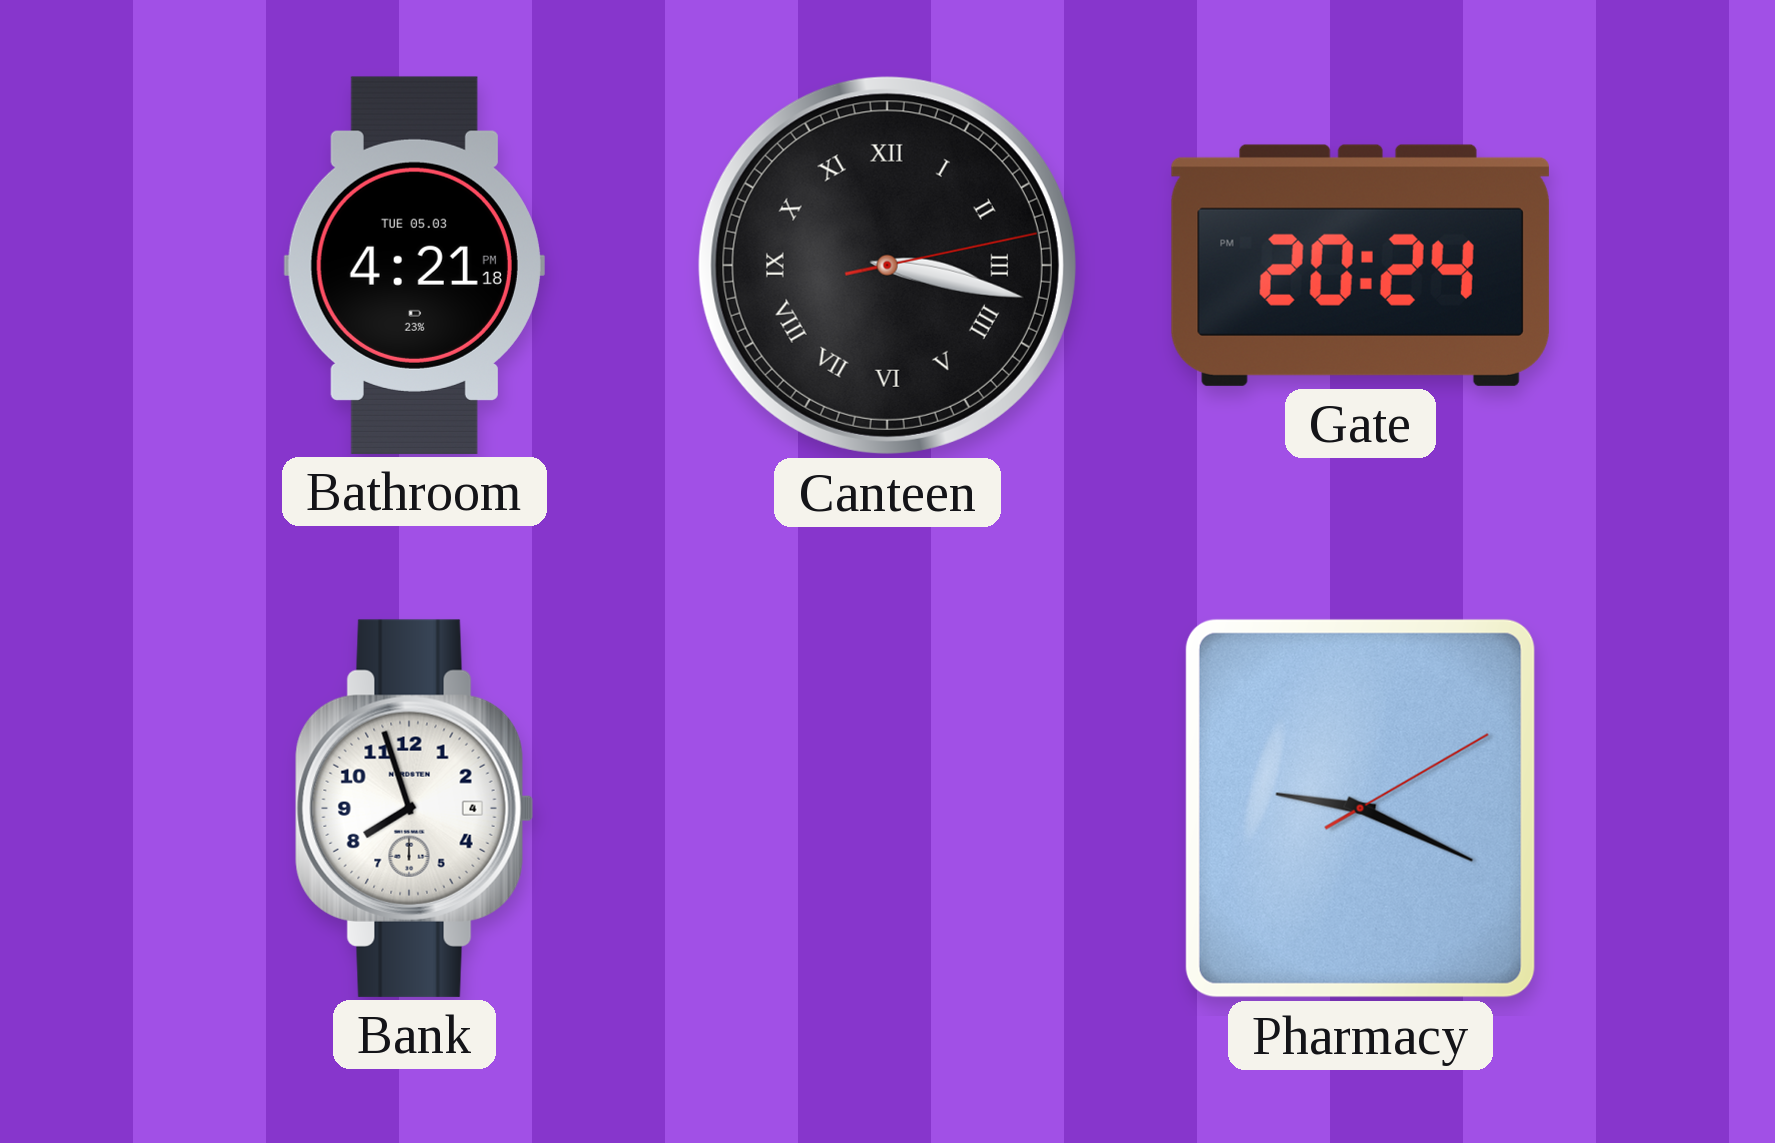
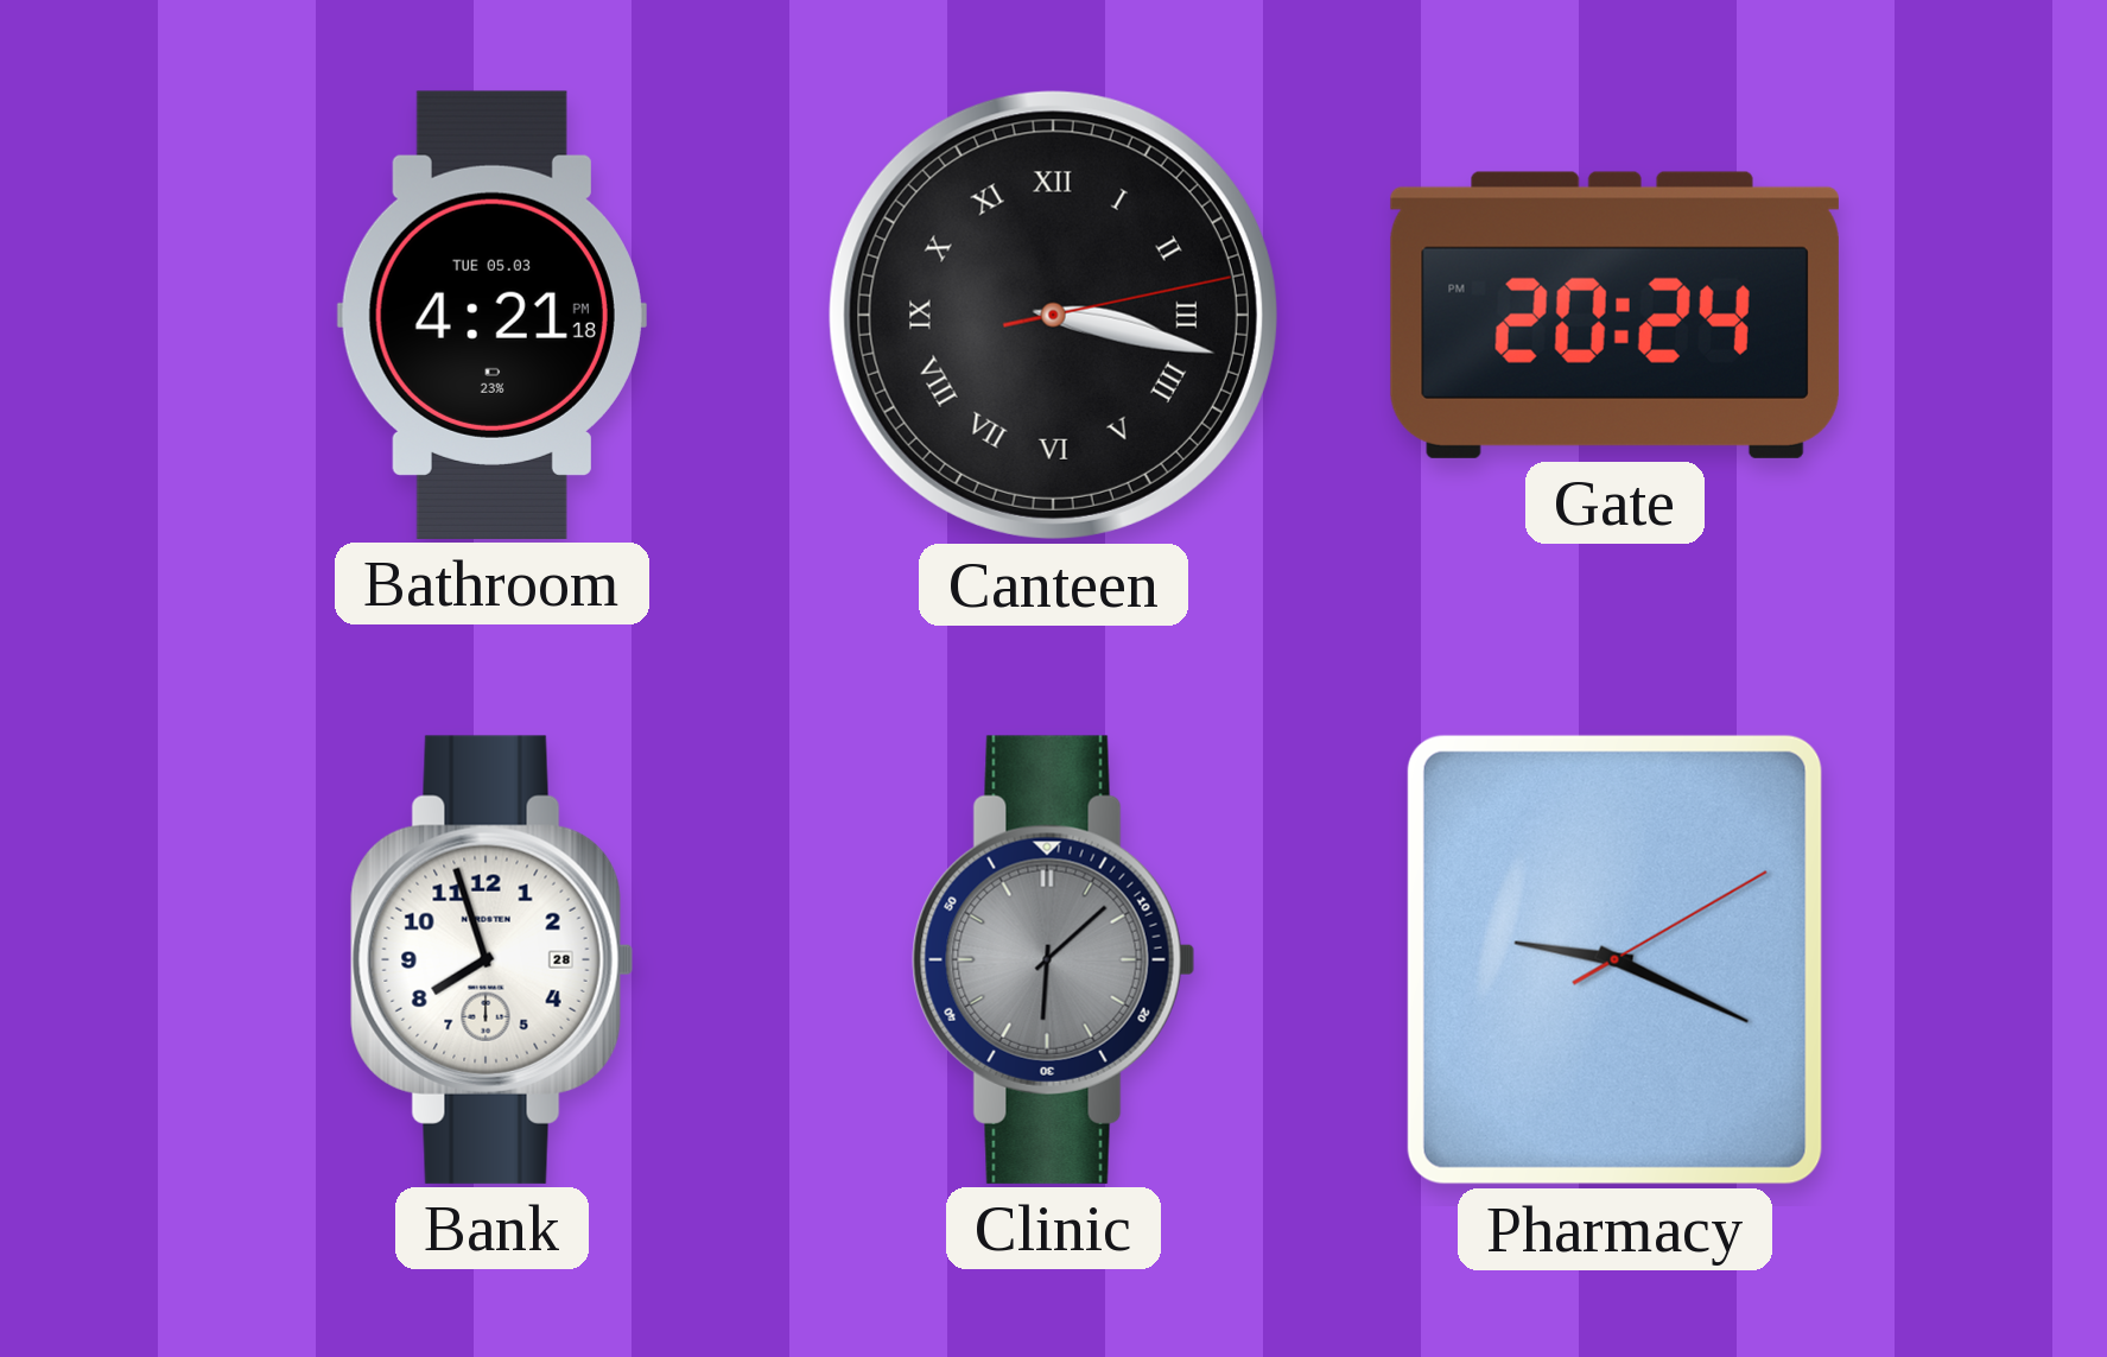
Bank date: 4 -> 28 (493, 959)
Clinic: none -> 6:08 (1054, 959)
